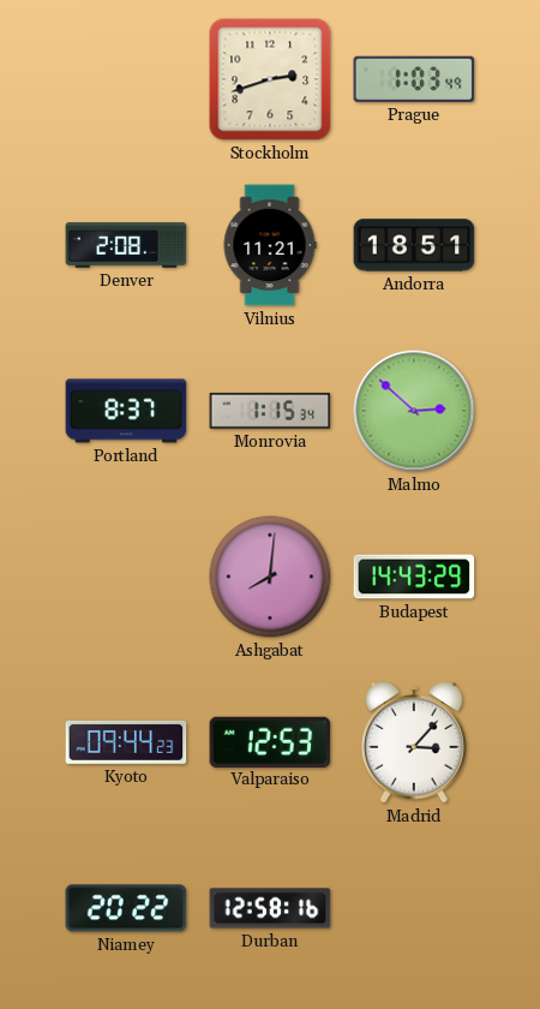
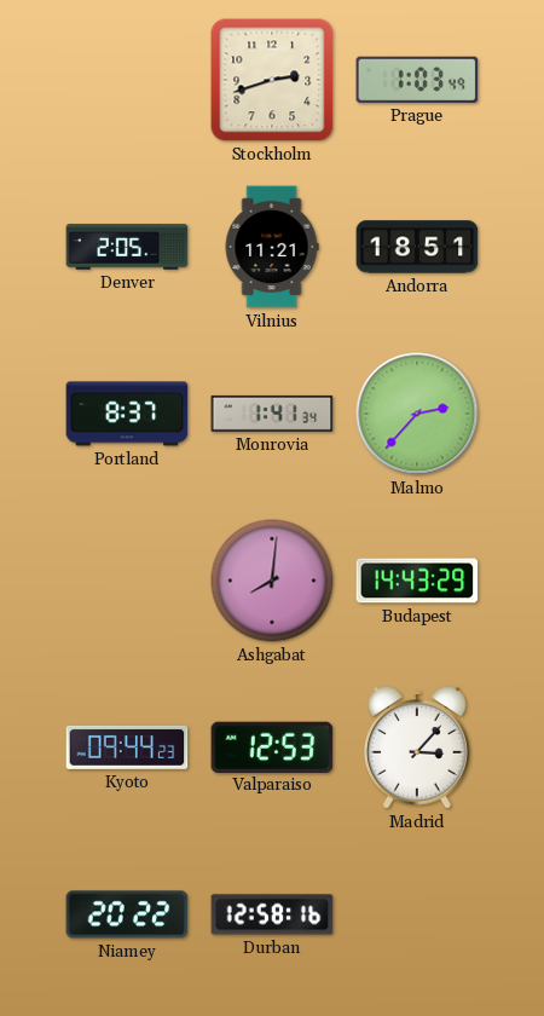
Denver: 2:08 -> 2:05 (127, 247)
Monrovia: 1:15 -> 1:41 (272, 414)
Malmo: 2:52 -> 2:37 (417, 414)
